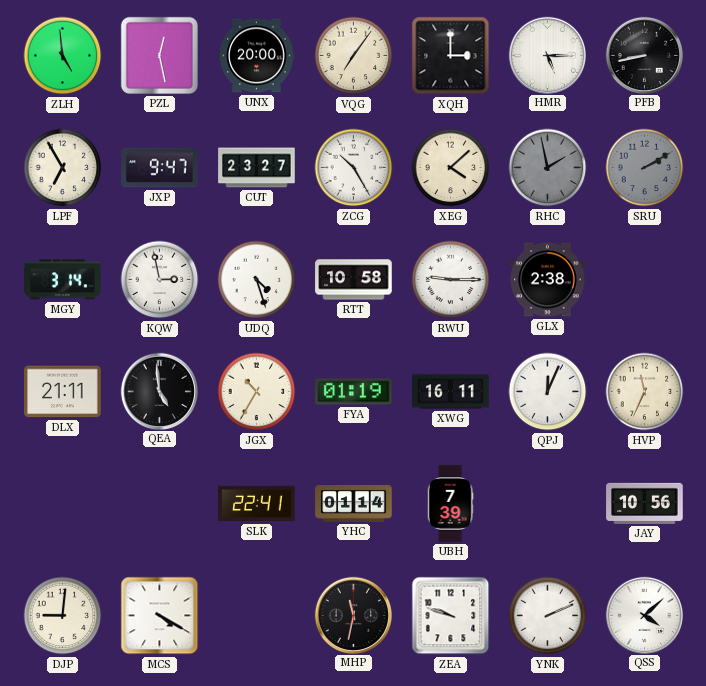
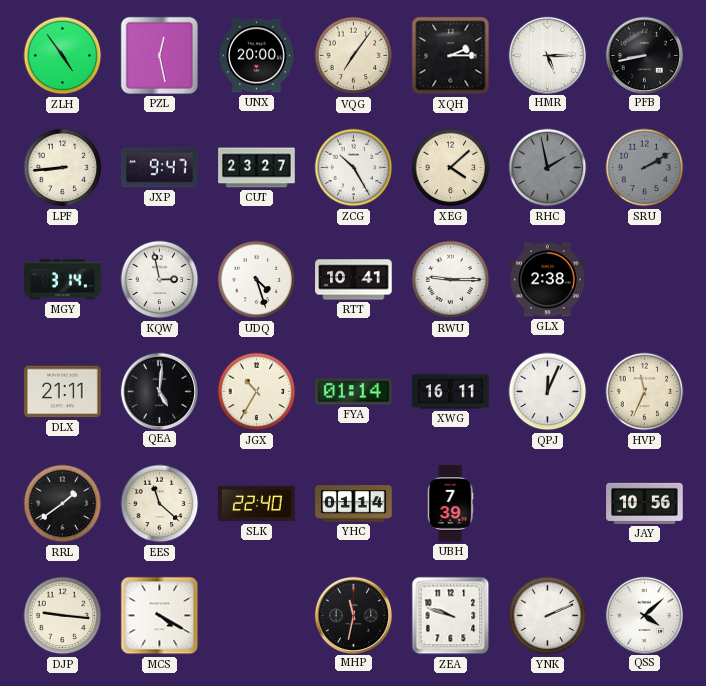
ZLH: 4:59 -> 4:54 (63, 56)
XQH: 3:00 -> 2:15 (451, 56)
LPF: 6:55 -> 8:44 (63, 168)
RTT: 10:58 -> 10:41 (354, 280)
QEA: 4:59 -> 5:01 (159, 391)
FYA: 01:19 -> 01:14 (354, 392)
RRL: none -> 1:39 (63, 504)
EES: none -> 11:22 (160, 504)
SLK: 22:41 -> 22:40 (257, 504)
DJP: 9:01 -> 9:16 (63, 616)
